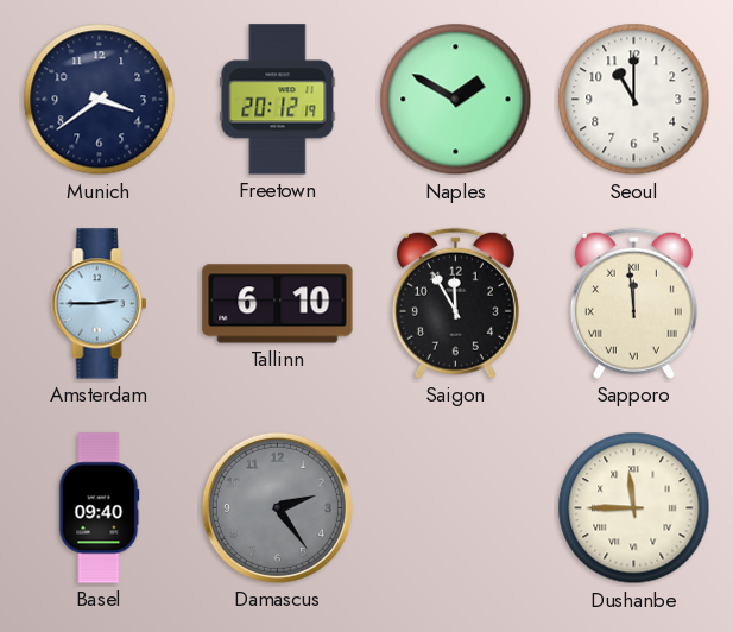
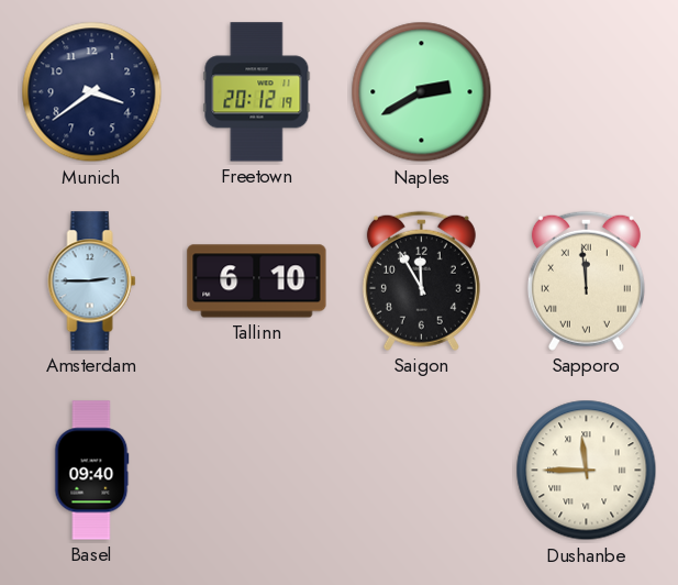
Naples: 1:50 -> 2:40 (422, 92)
Seoul: 11:00 -> none (634, 100)
Damascus: 2:24 -> none (277, 507)
